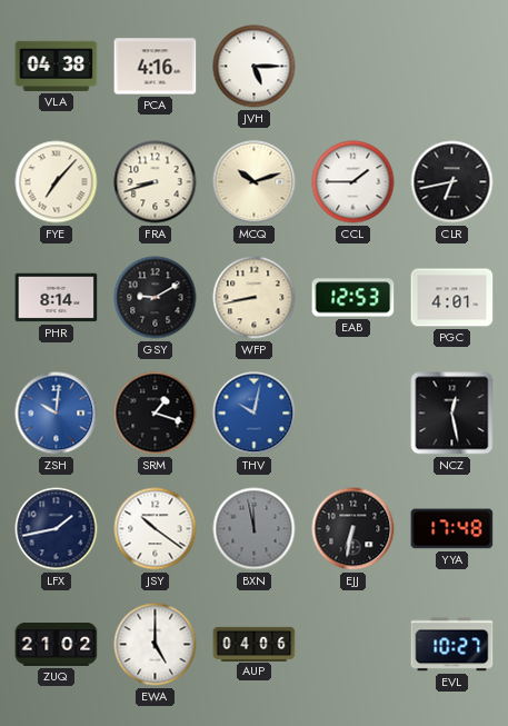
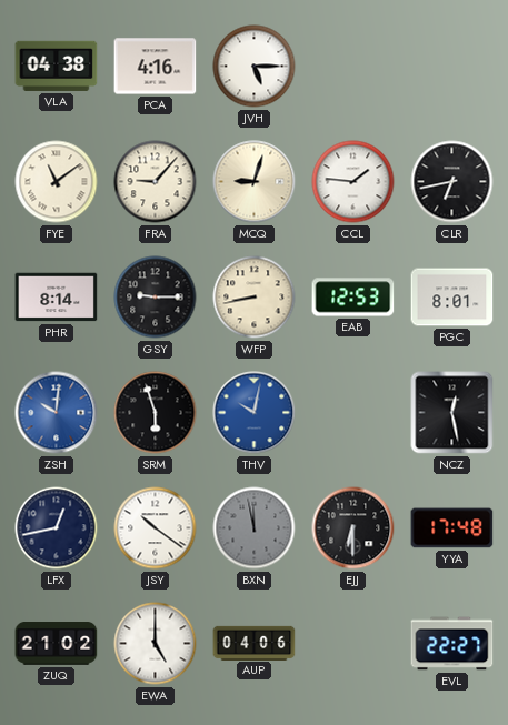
FYE: 7:07 -> 11:09 (57, 182)
FRA: 8:42 -> 9:07 (156, 182)
MCQ: 10:12 -> 9:03 (255, 182)
CCL: 1:45 -> 1:46 (353, 182)
GSY: 9:10 -> 9:15 (156, 298)
PGC: 4:01 -> 8:01 (452, 298)
SRM: 1:18 -> 5:57 (156, 413)
LFX: 1:43 -> 12:43 (57, 528)
EJJ: 6:32 -> 6:30 (353, 528)
EVL: 10:27 -> 22:27 (452, 644)
